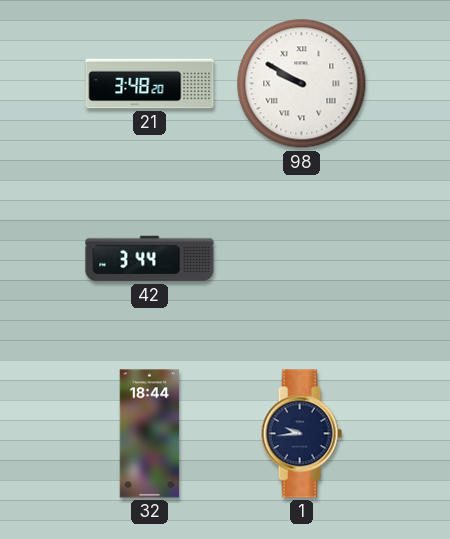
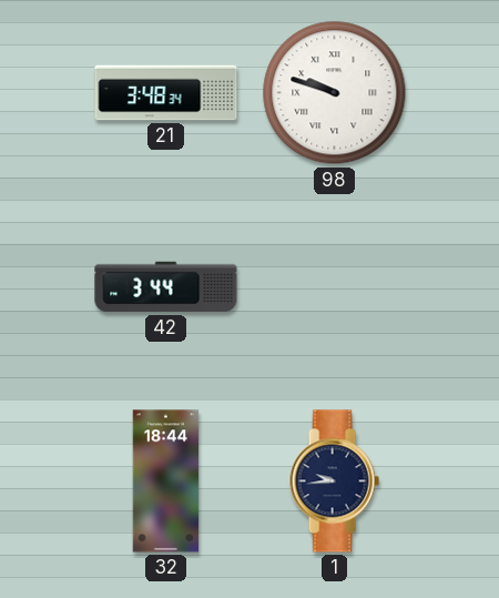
21: 3:48:20 -> 3:48:34 (166, 93)
98: 9:50 -> 9:48 (335, 93)
